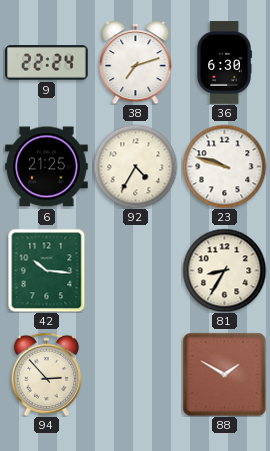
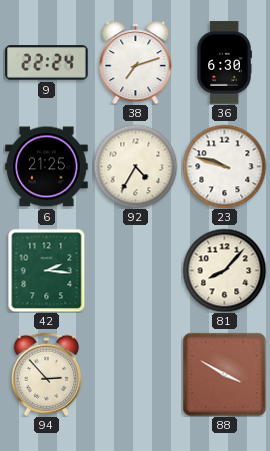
42: 10:16 -> 2:16 (47, 270)
81: 8:35 -> 8:07 (224, 270)
88: 1:50 -> 3:50 (224, 374)
